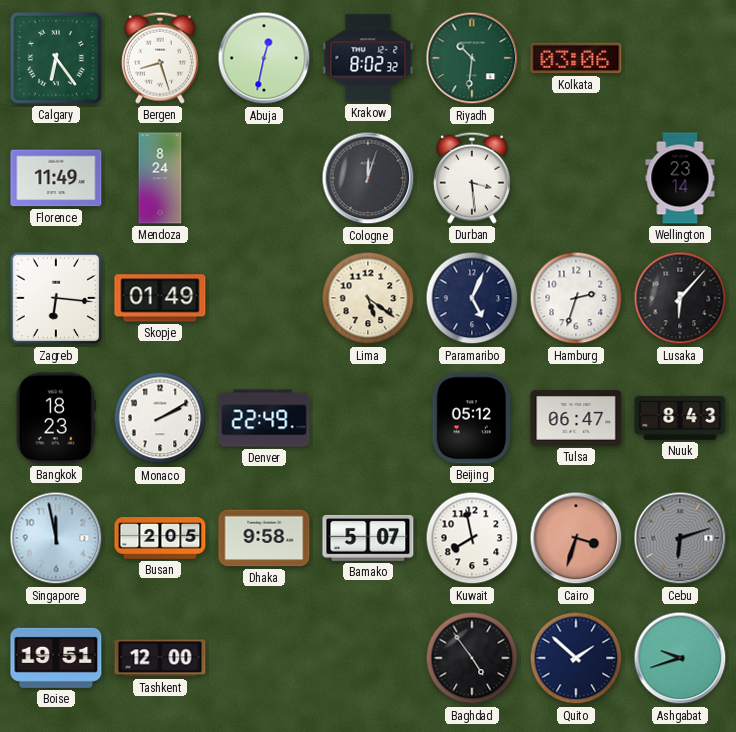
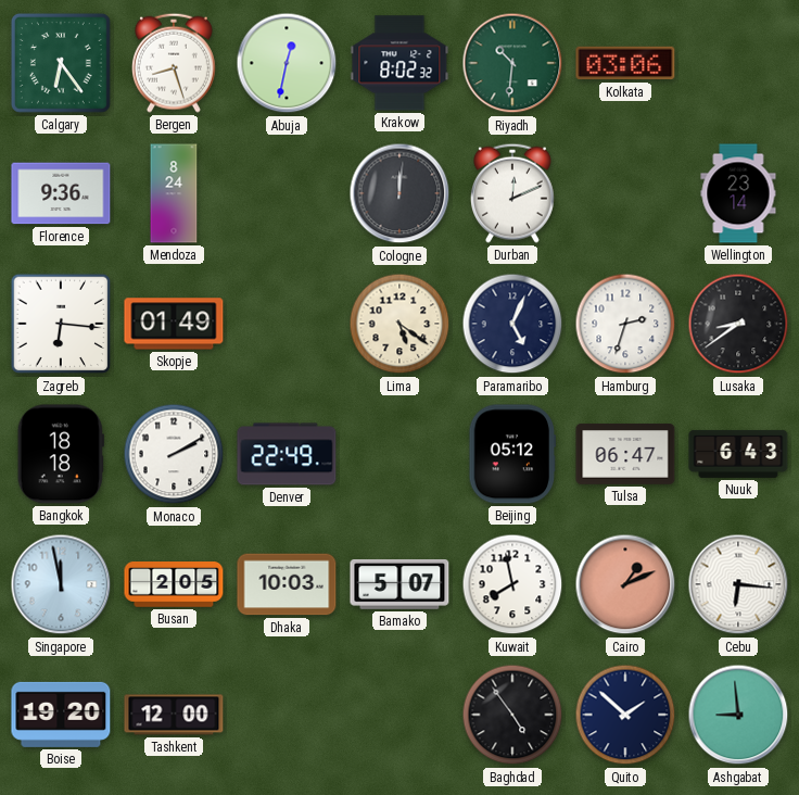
Florence: 11:49 -> 9:36 (61, 193)
Cologne: 12:03 -> 12:01 (399, 193)
Durban: 3:29 -> 12:11 (512, 193)
Lusaka: 6:07 -> 8:39 (738, 324)
Bangkok: 18:23 -> 18:18 (61, 454)
Nuuk: 8:43 -> 6:43 (738, 454)
Dhaka: 9:58 -> 10:03 (287, 584)
Cairo: 3:33 -> 1:11 (625, 584)
Cebu: 6:12 -> 6:16 (738, 584)
Cebu dial: grey -> white (738, 584)
Boise: 19:51 -> 19:20 (61, 715)
Ashgabat: 9:42 -> 8:59 (738, 715)
